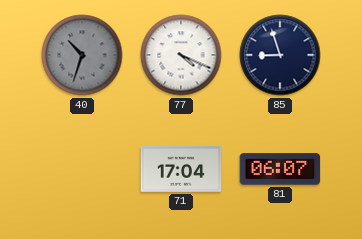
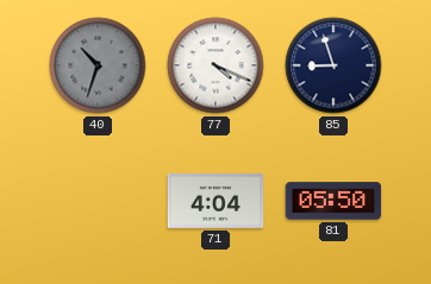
71: 17:04 -> 4:04 (215, 201)
81: 06:07 -> 05:50 (333, 201)
